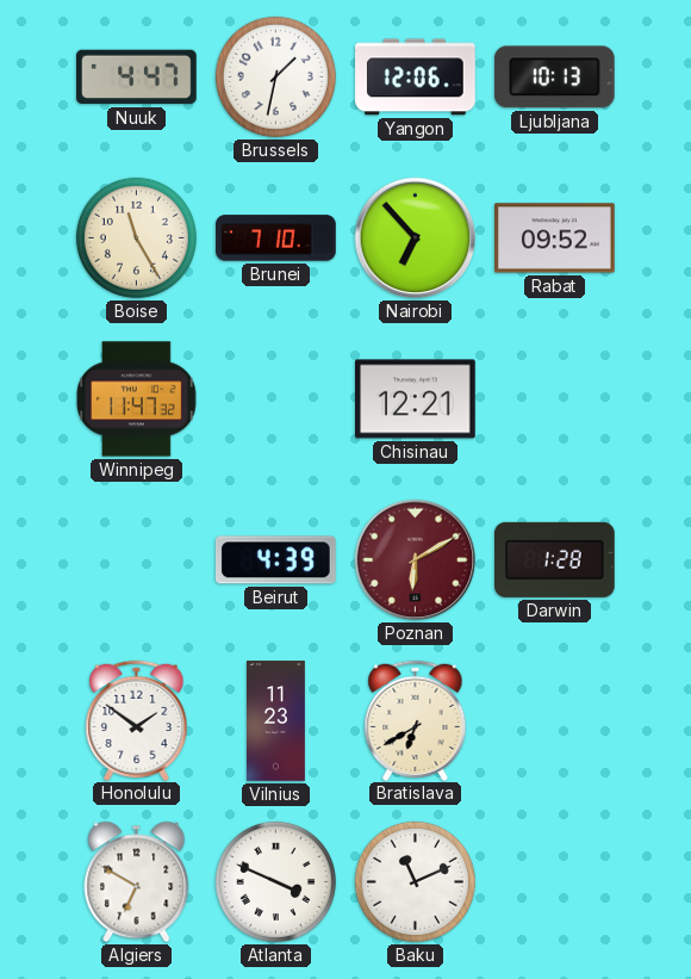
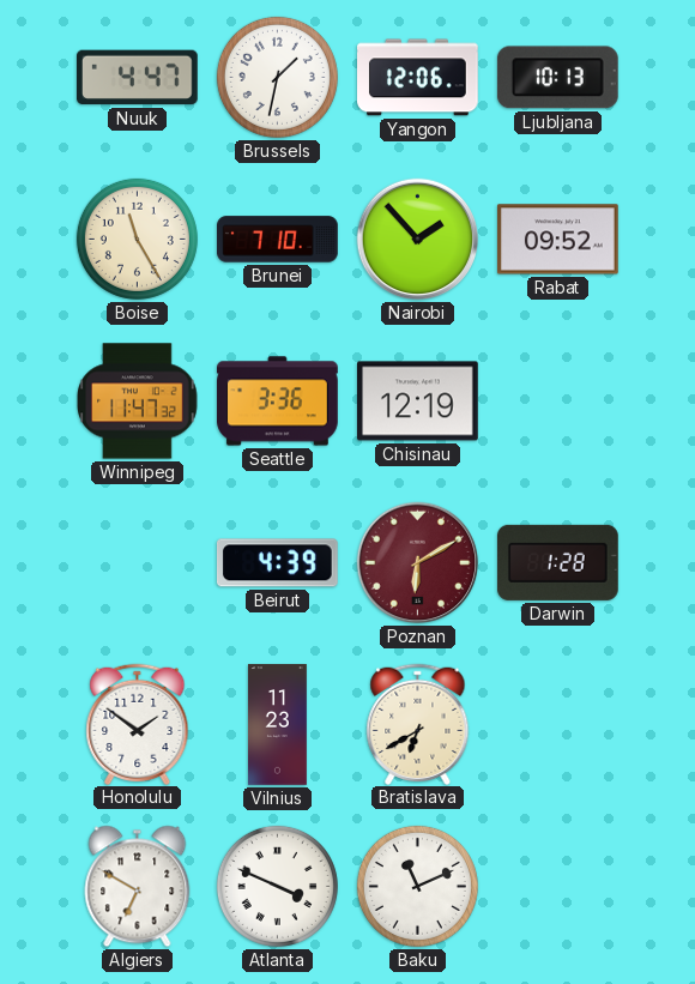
Nairobi: 6:53 -> 1:53 (418, 240)
Seattle: none -> 3:36 (278, 402)
Chisinau: 12:21 -> 12:19 (418, 402)
